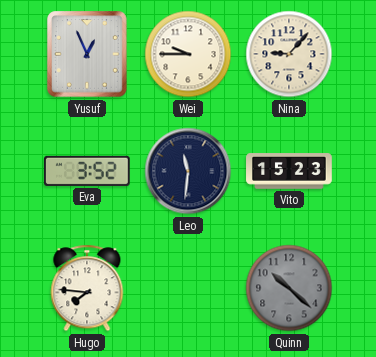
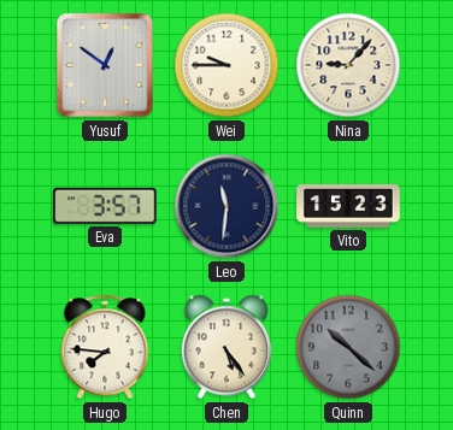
Yusuf: 12:56 -> 12:51 (105, 65)
Eva: 3:52 -> 3:57 (106, 206)
Chen: none -> 5:24 (225, 347)
